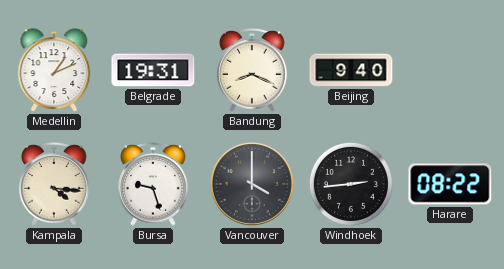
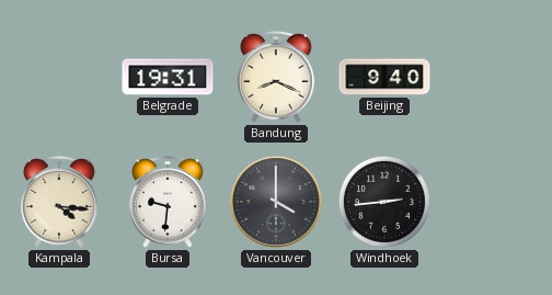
Medellin: 1:11 -> none (54, 70)
Bursa: 9:27 -> 9:31 (168, 203)
Harare: 08:22 -> none (450, 184)
